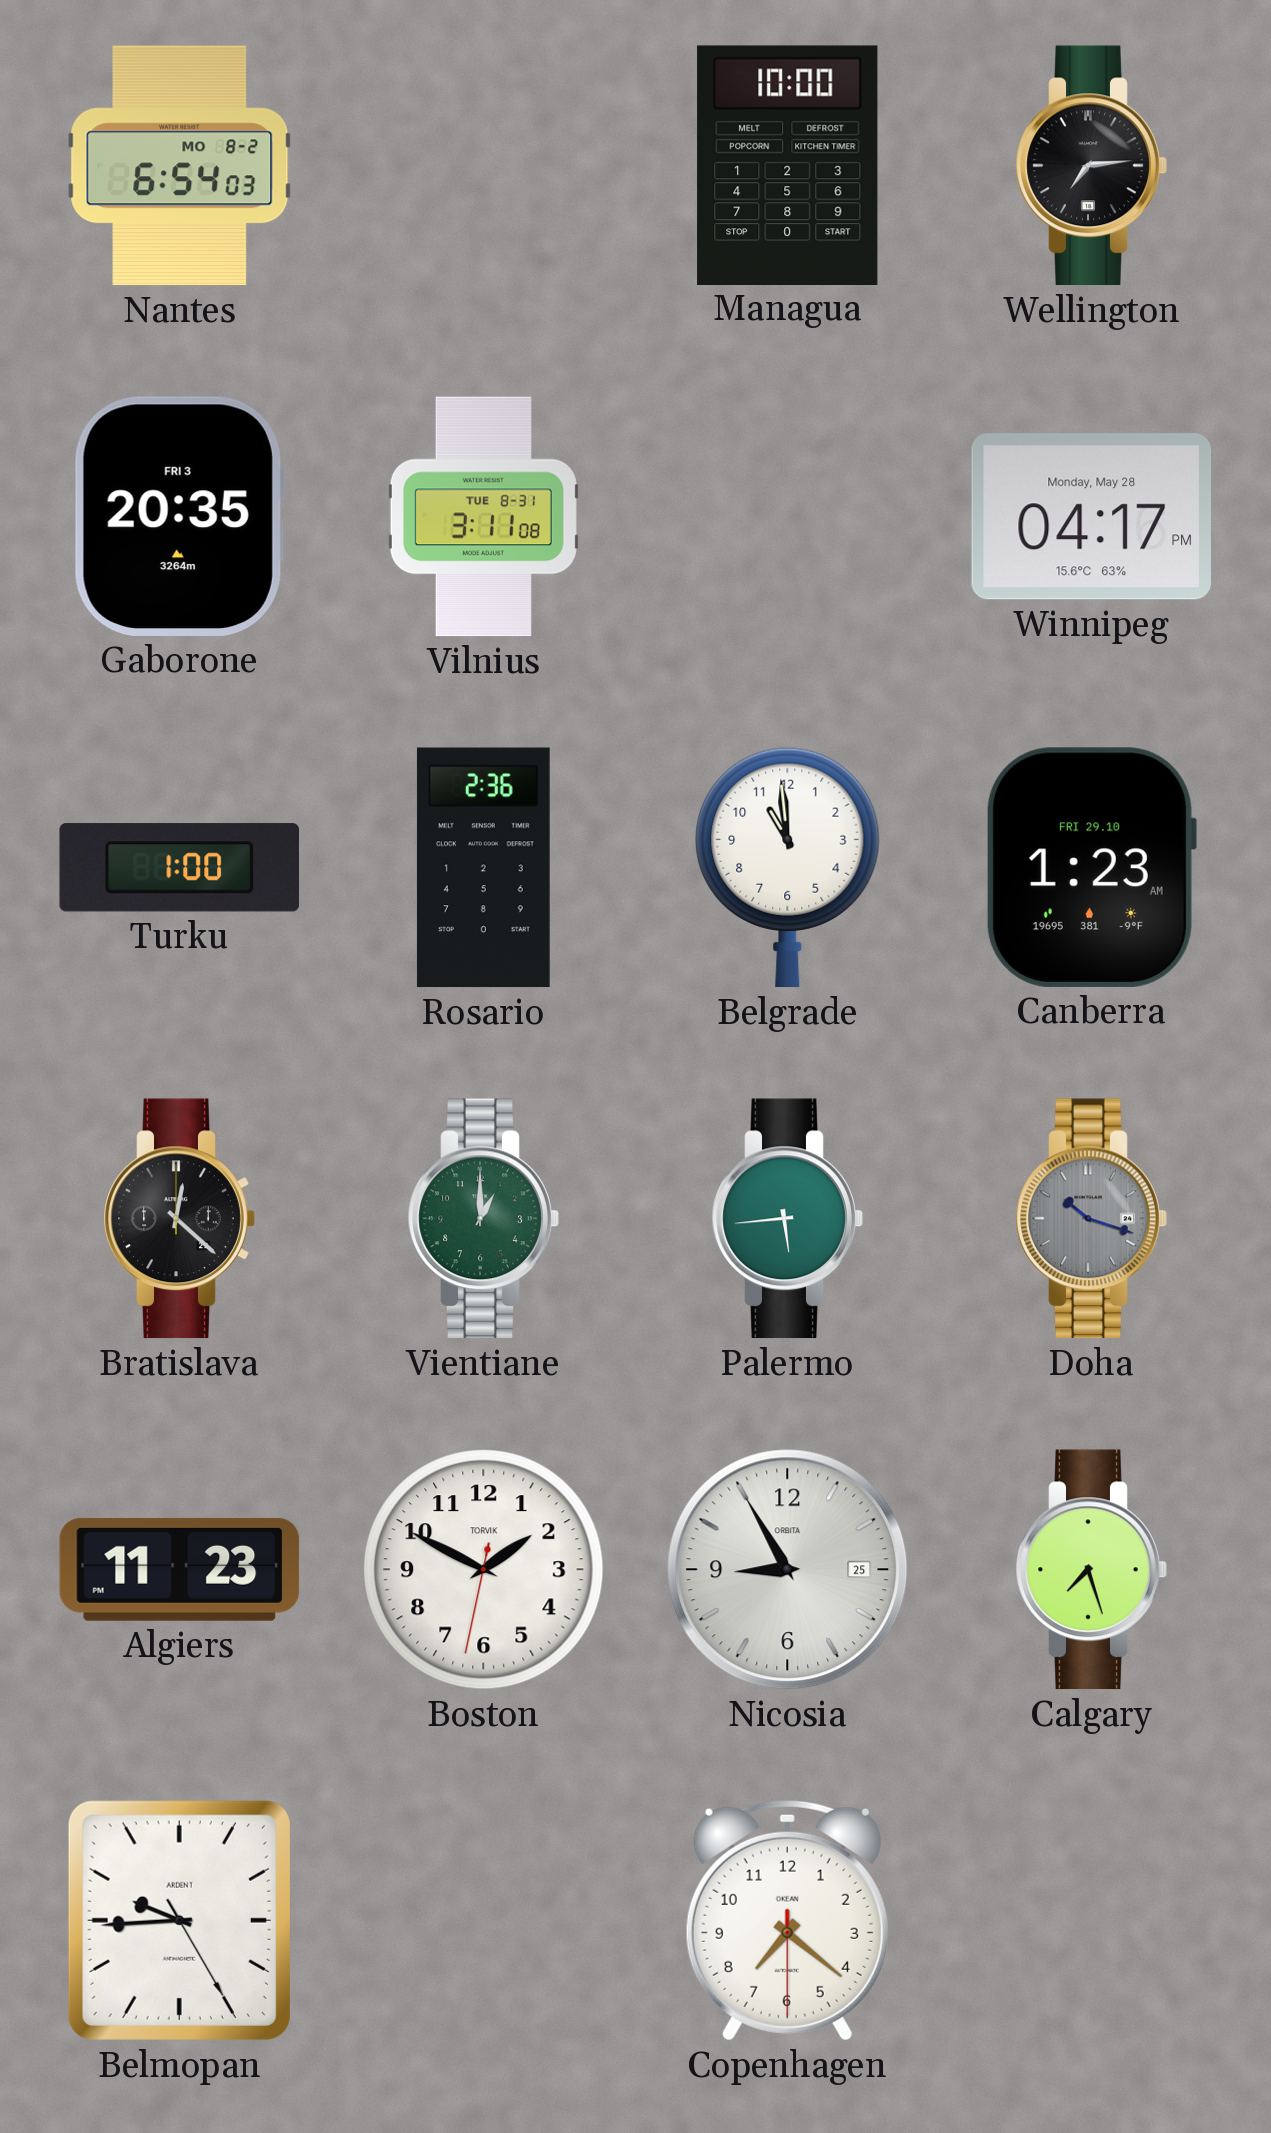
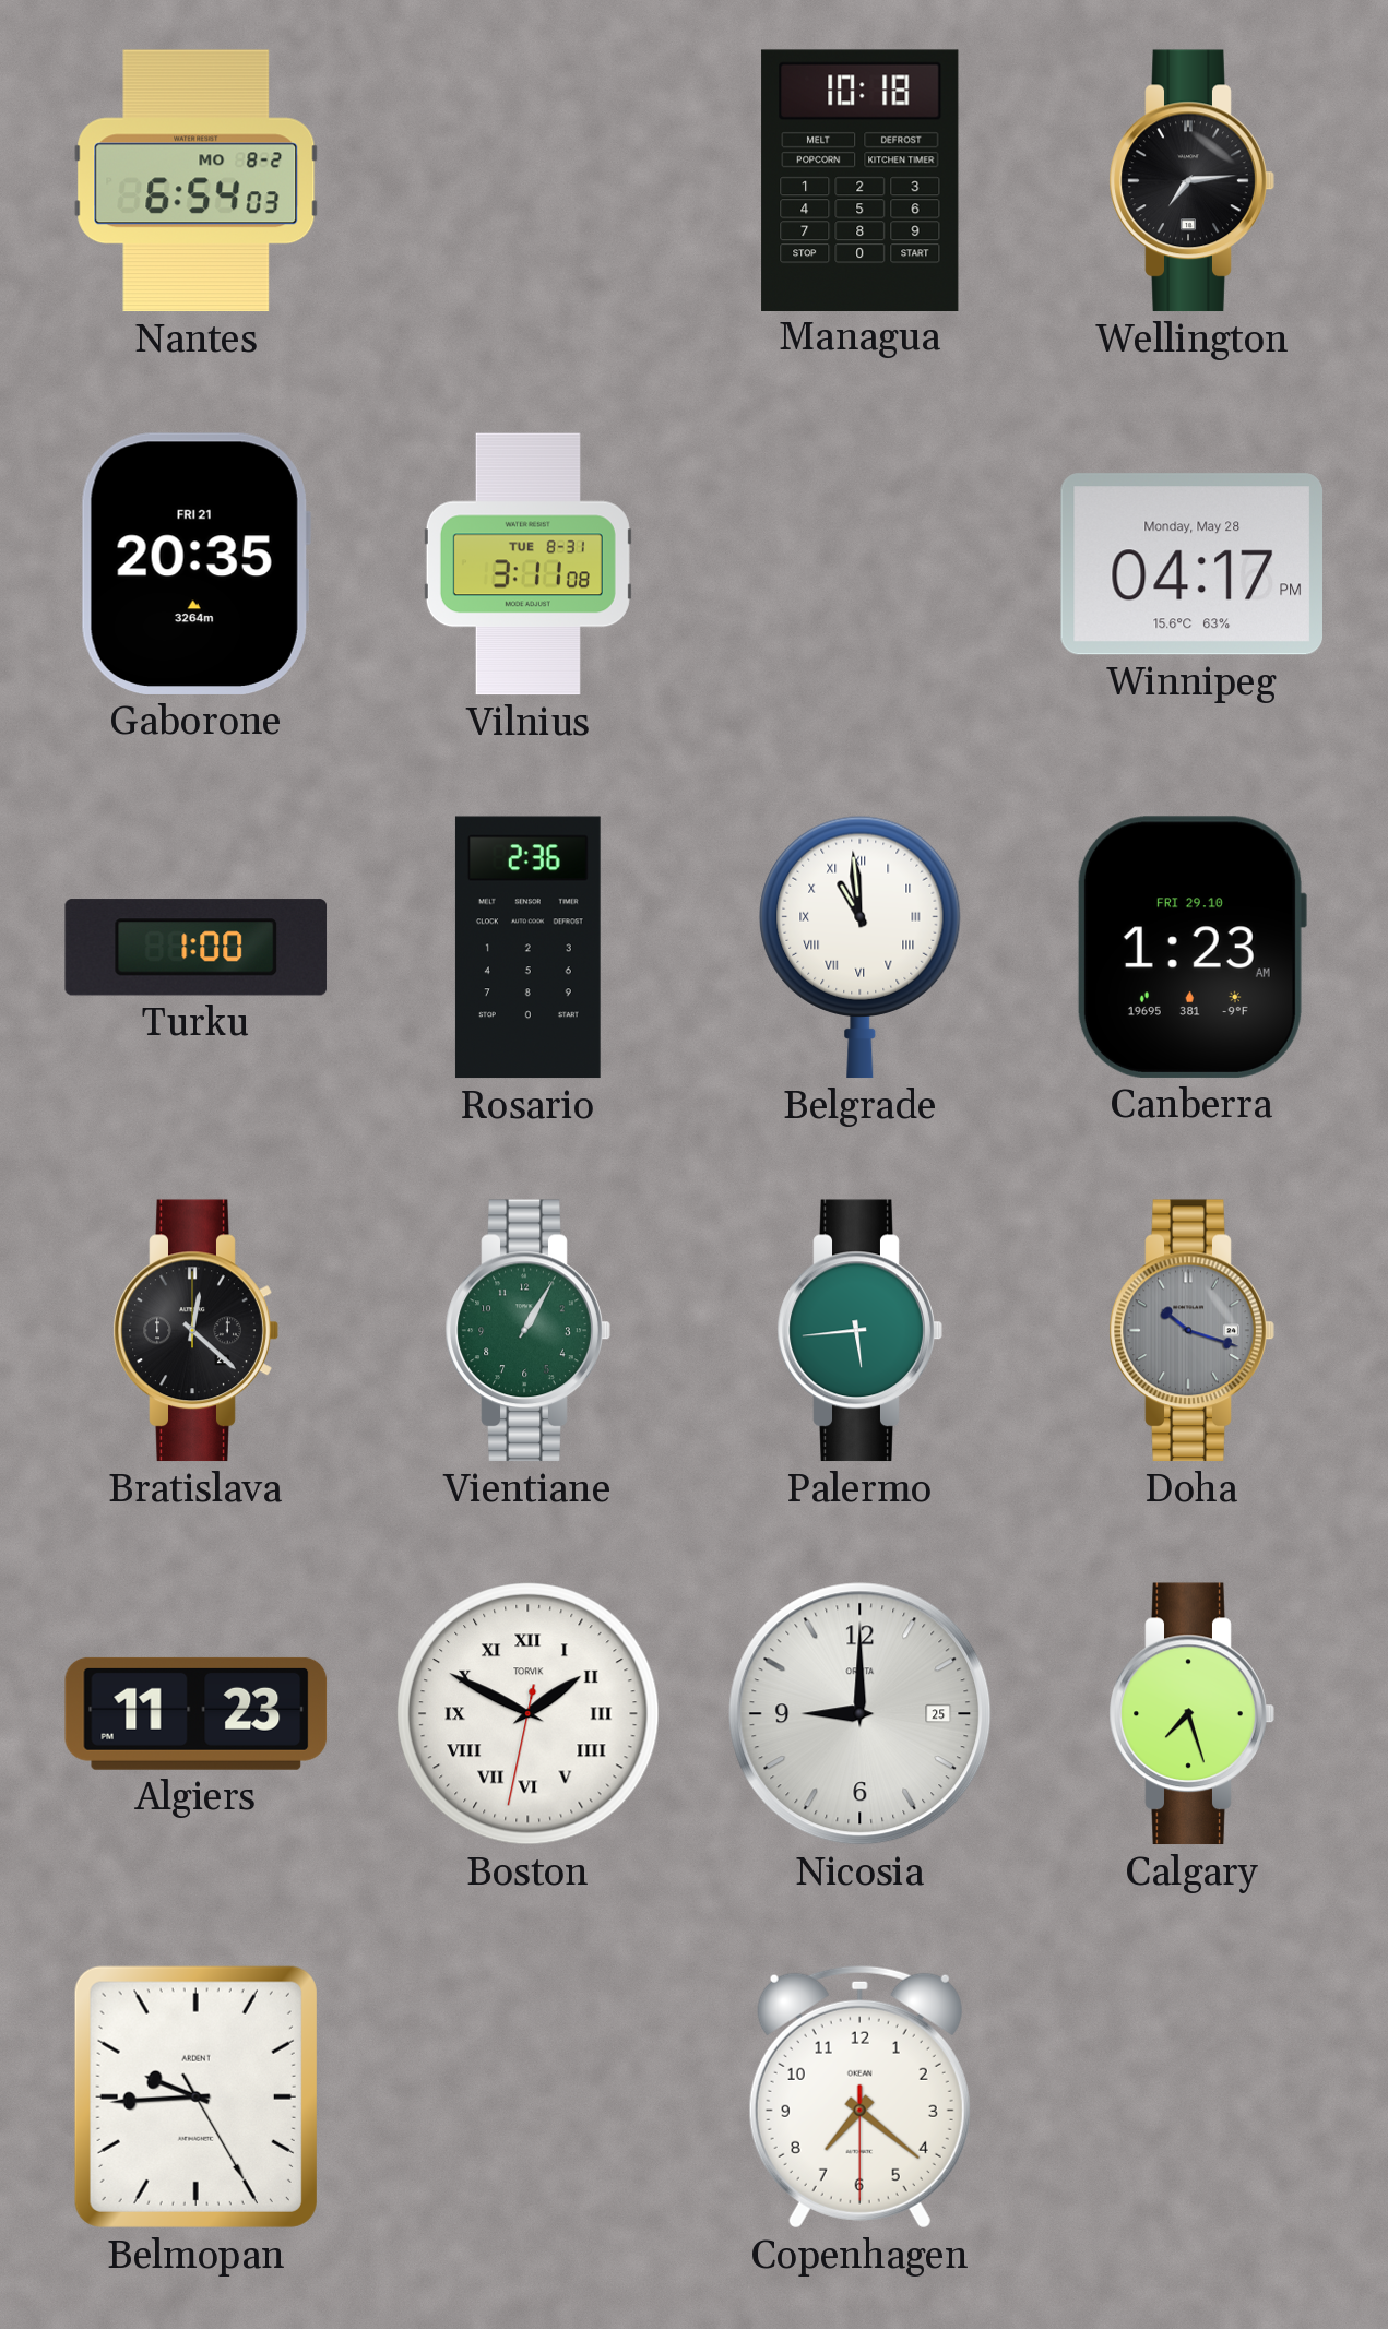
Managua: 10:00 -> 10:18 (861, 180)
Gaborone date: FRI 3 -> FRI 21 (195, 563)
Belgrade numerals: Arabic -> Roman (861, 947)
Vientiane: 1:00 -> 1:05 (527, 1331)
Boston numerals: Arabic -> Roman (529, 1714)
Nicosia: 8:55 -> 9:00 (861, 1714)
